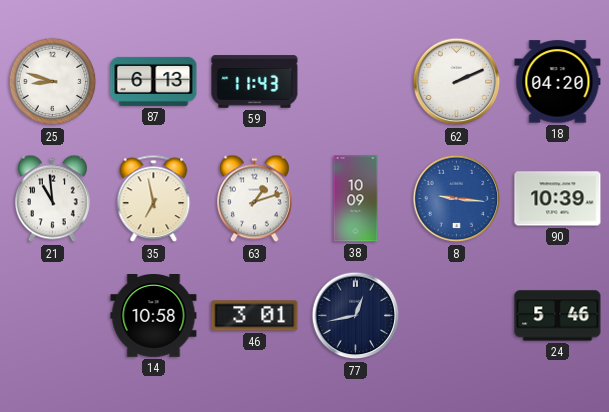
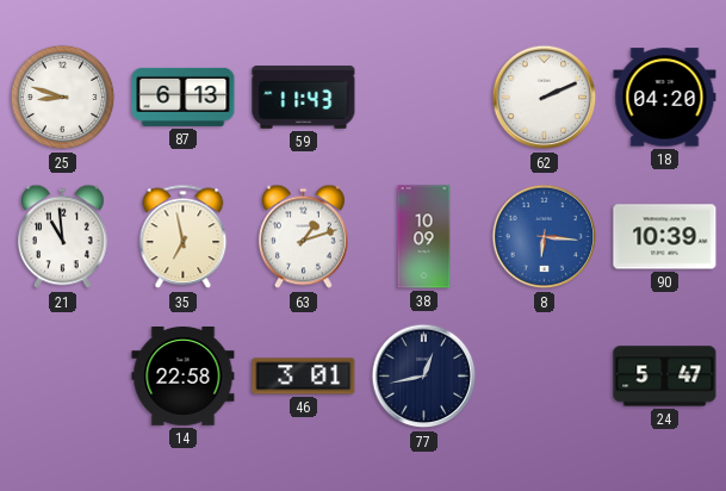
8: 9:16 -> 6:16 (545, 237)
14: 10:58 -> 22:58 (184, 377)
24: 5:46 -> 5:47 (665, 377)
